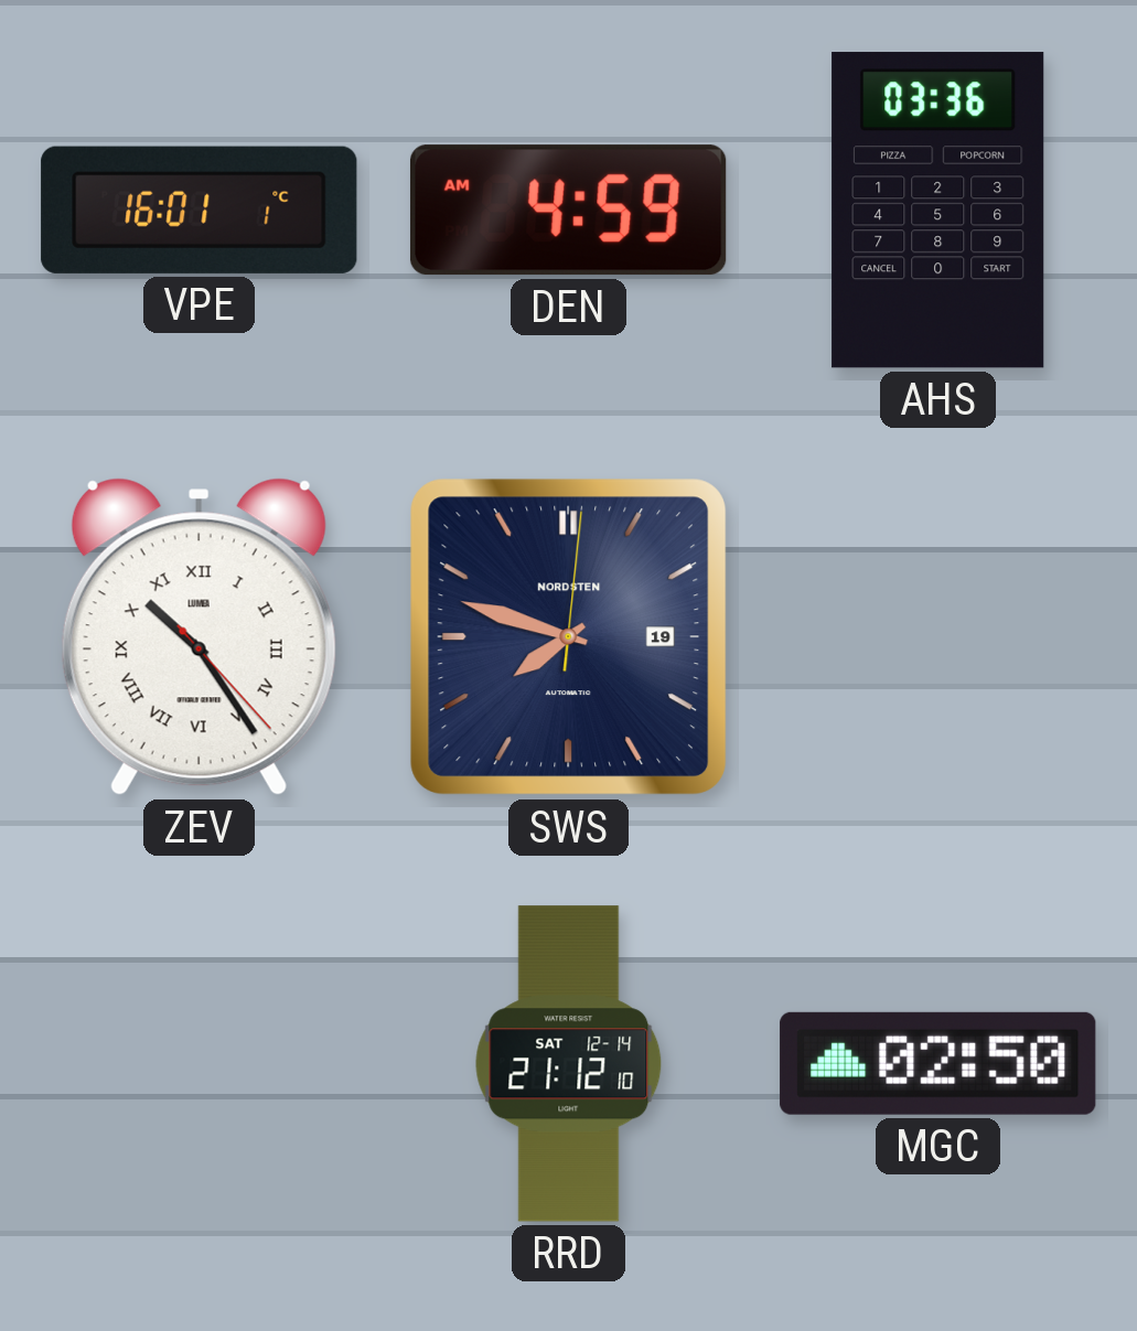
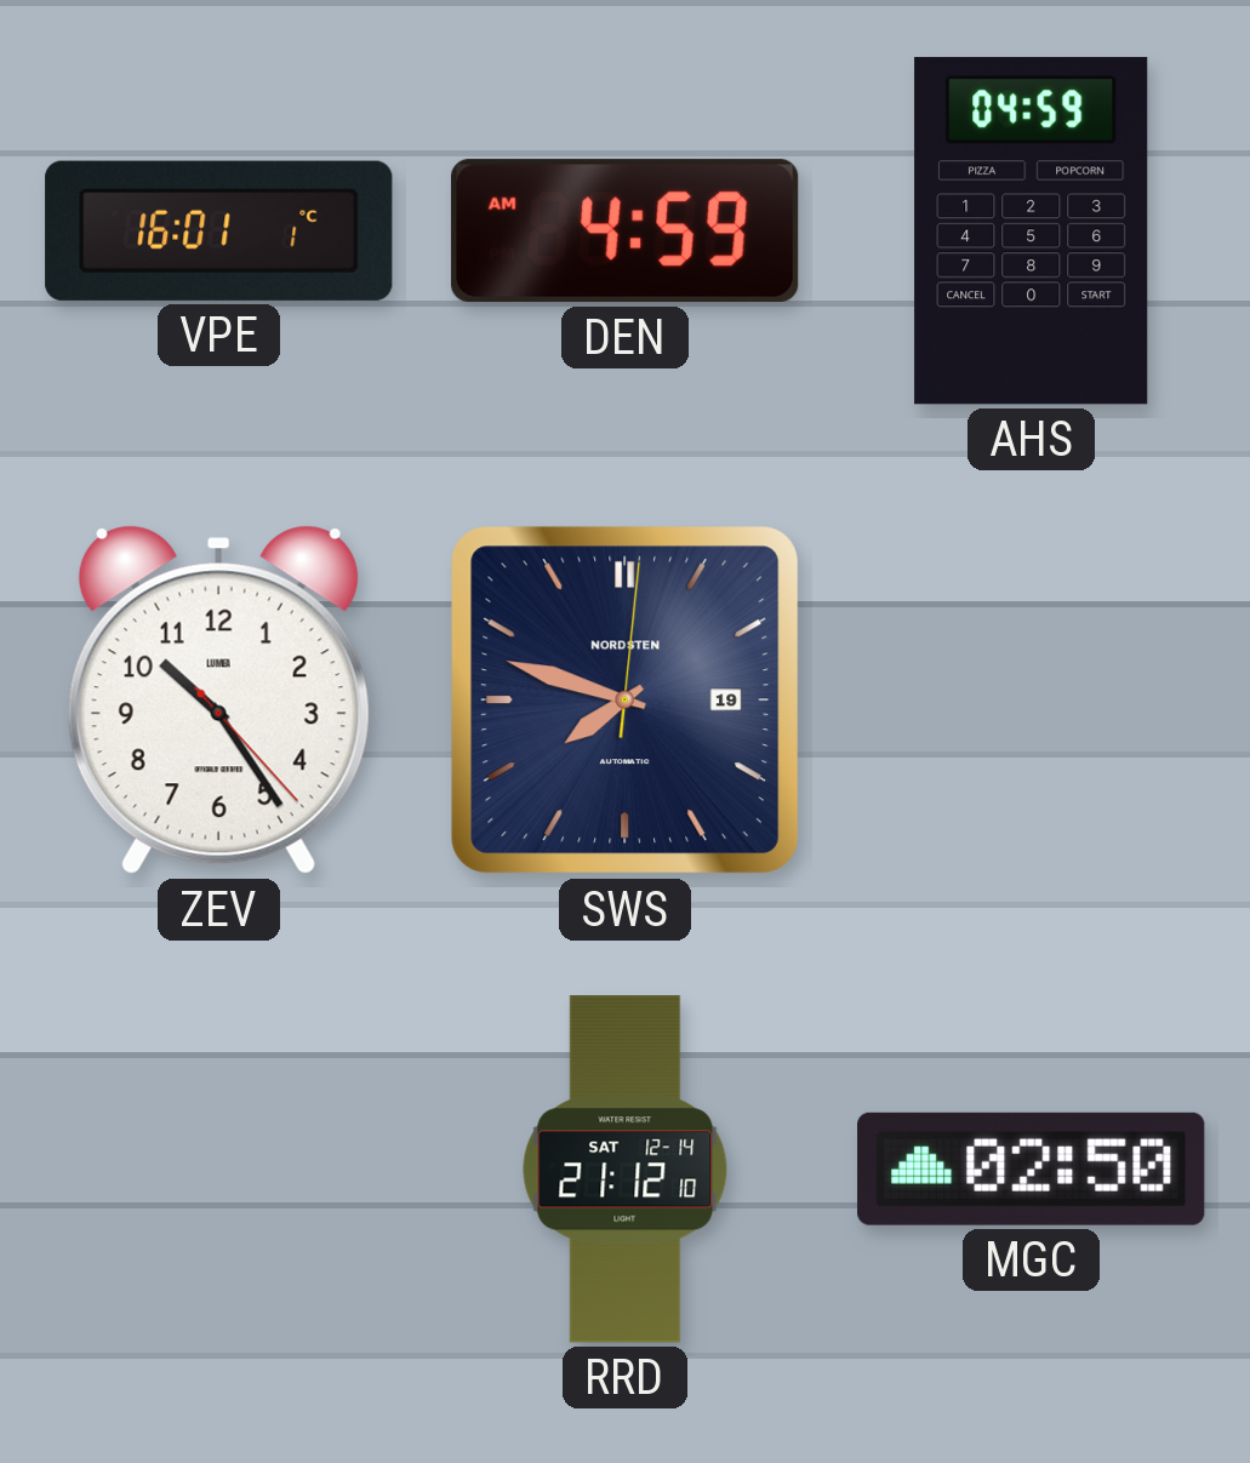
AHS: 03:36 -> 04:59 (1032, 232)
ZEV numerals: Roman -> Arabic (218, 701)
